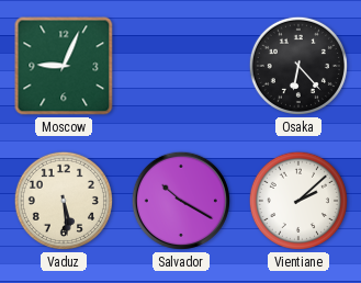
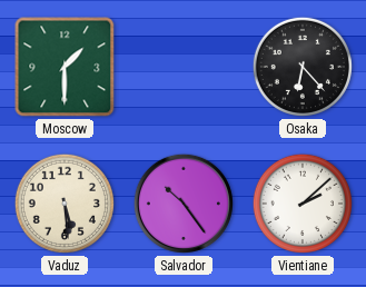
Moscow: 9:04 -> 1:30 (65, 67)
Salvador: 10:20 -> 10:24 (184, 204)
